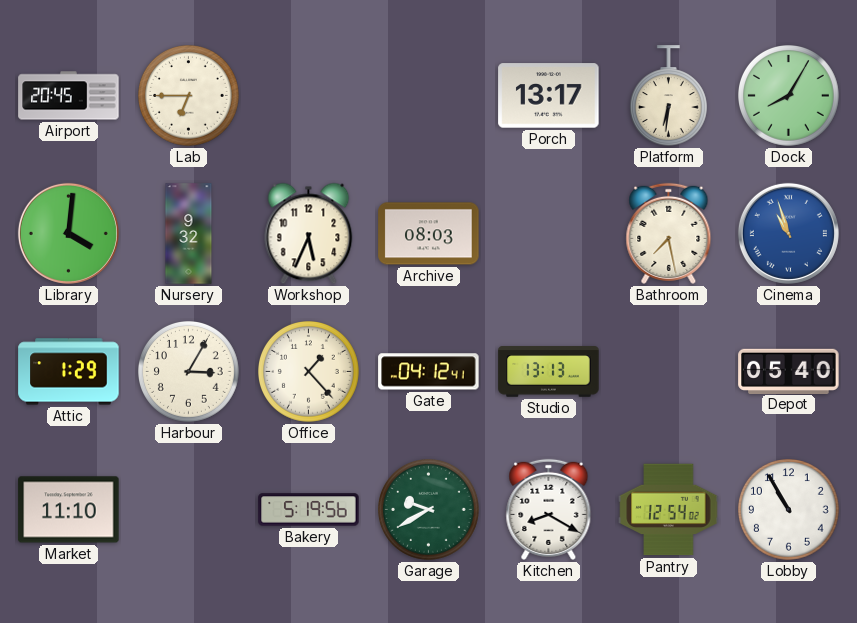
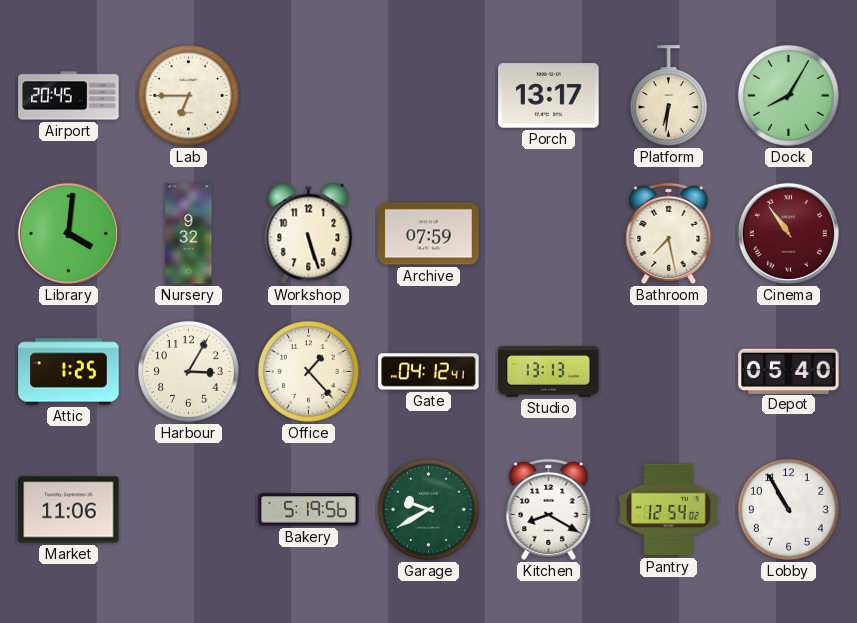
Workshop: 5:34 -> 5:27 (309, 234)
Archive: 08:03 -> 07:59 (429, 234)
Cinema: 10:57 -> 10:54 (788, 233)
Cinema dial: blue -> burgundy (788, 233)
Attic: 1:29 -> 1:25 (69, 372)
Market: 11:10 -> 11:06 (69, 510)
